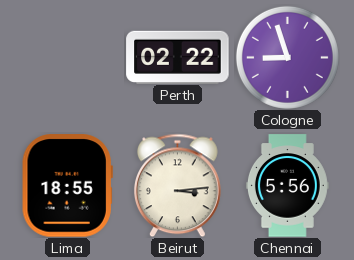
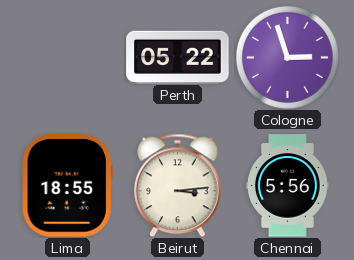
Perth: 02:22 -> 05:22 (178, 57)
Cologne: 8:57 -> 2:57 (287, 57)
